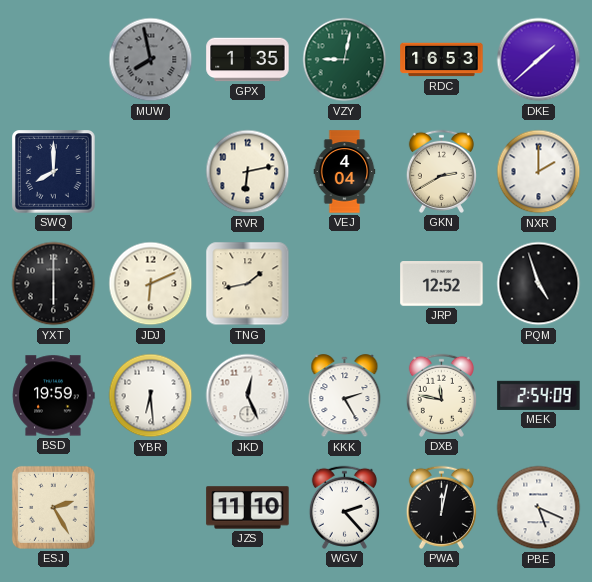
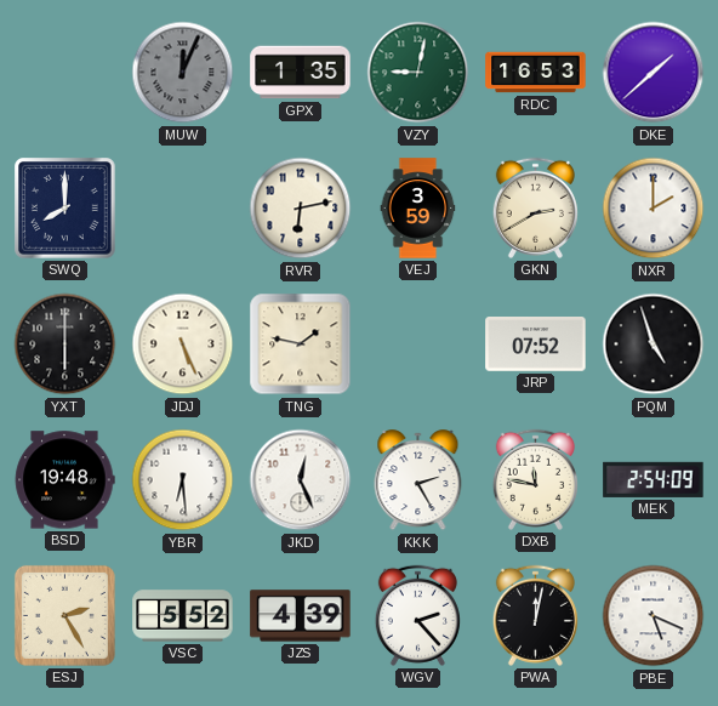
MUW: 7:58 -> 12:04 (183, 73)
VEJ: 4:04 -> 3:59 (418, 209)
JDJ: 6:11 -> 5:26 (183, 345)
TNG: 1:43 -> 1:47 (301, 345)
JRP: 12:52 -> 07:52 (536, 345)
BSD: 19:59 -> 19:48 (64, 480)
VSC: none -> 5:52 (183, 616)
JZS: 11:10 -> 4:39 (301, 616)
